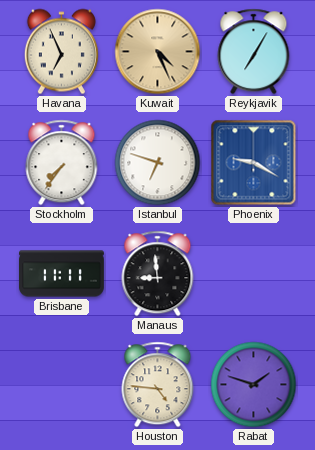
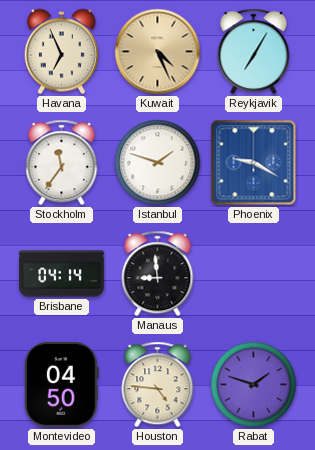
Stockholm: 7:36 -> 11:36 (62, 163)
Istanbul: 6:48 -> 1:48 (158, 163)
Brisbane: 11:11 -> 04:14 (62, 274)
Montevideo: none -> 04:50 (62, 384)
